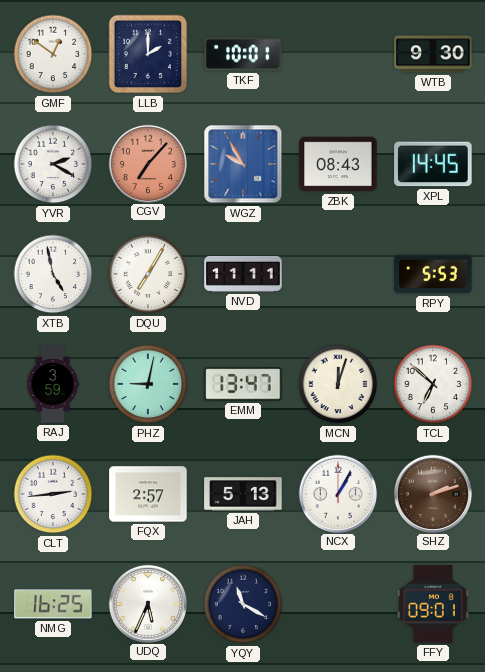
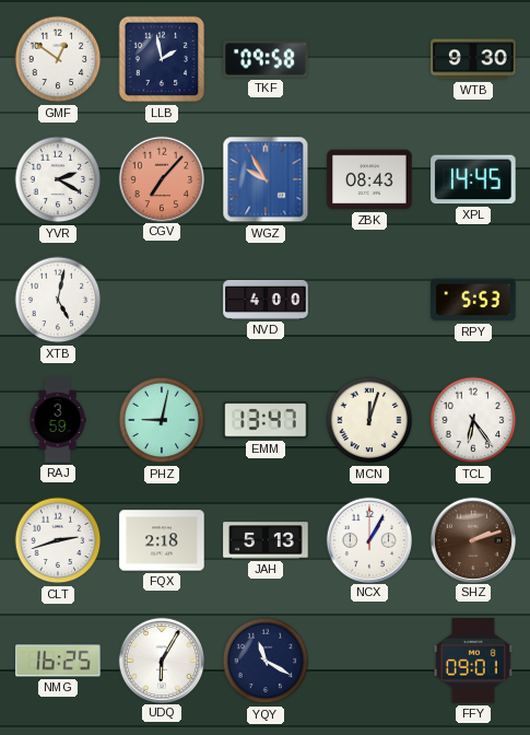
LLB: 2:00 -> 1:58 (162, 59)
TKF: 10:01 -> 09:58 (266, 59)
XTB: 4:58 -> 5:02 (58, 300)
DQU: 7:05 -> none (148, 274)
NVD: 11:11 -> 4:00 (266, 300)
TCL: 6:52 -> 6:24 (473, 420)
CLT: 2:44 -> 2:42 (58, 540)
FQX: 2:57 -> 2:18 (162, 540)
UDQ: 5:34 -> 6:05 (161, 660)
